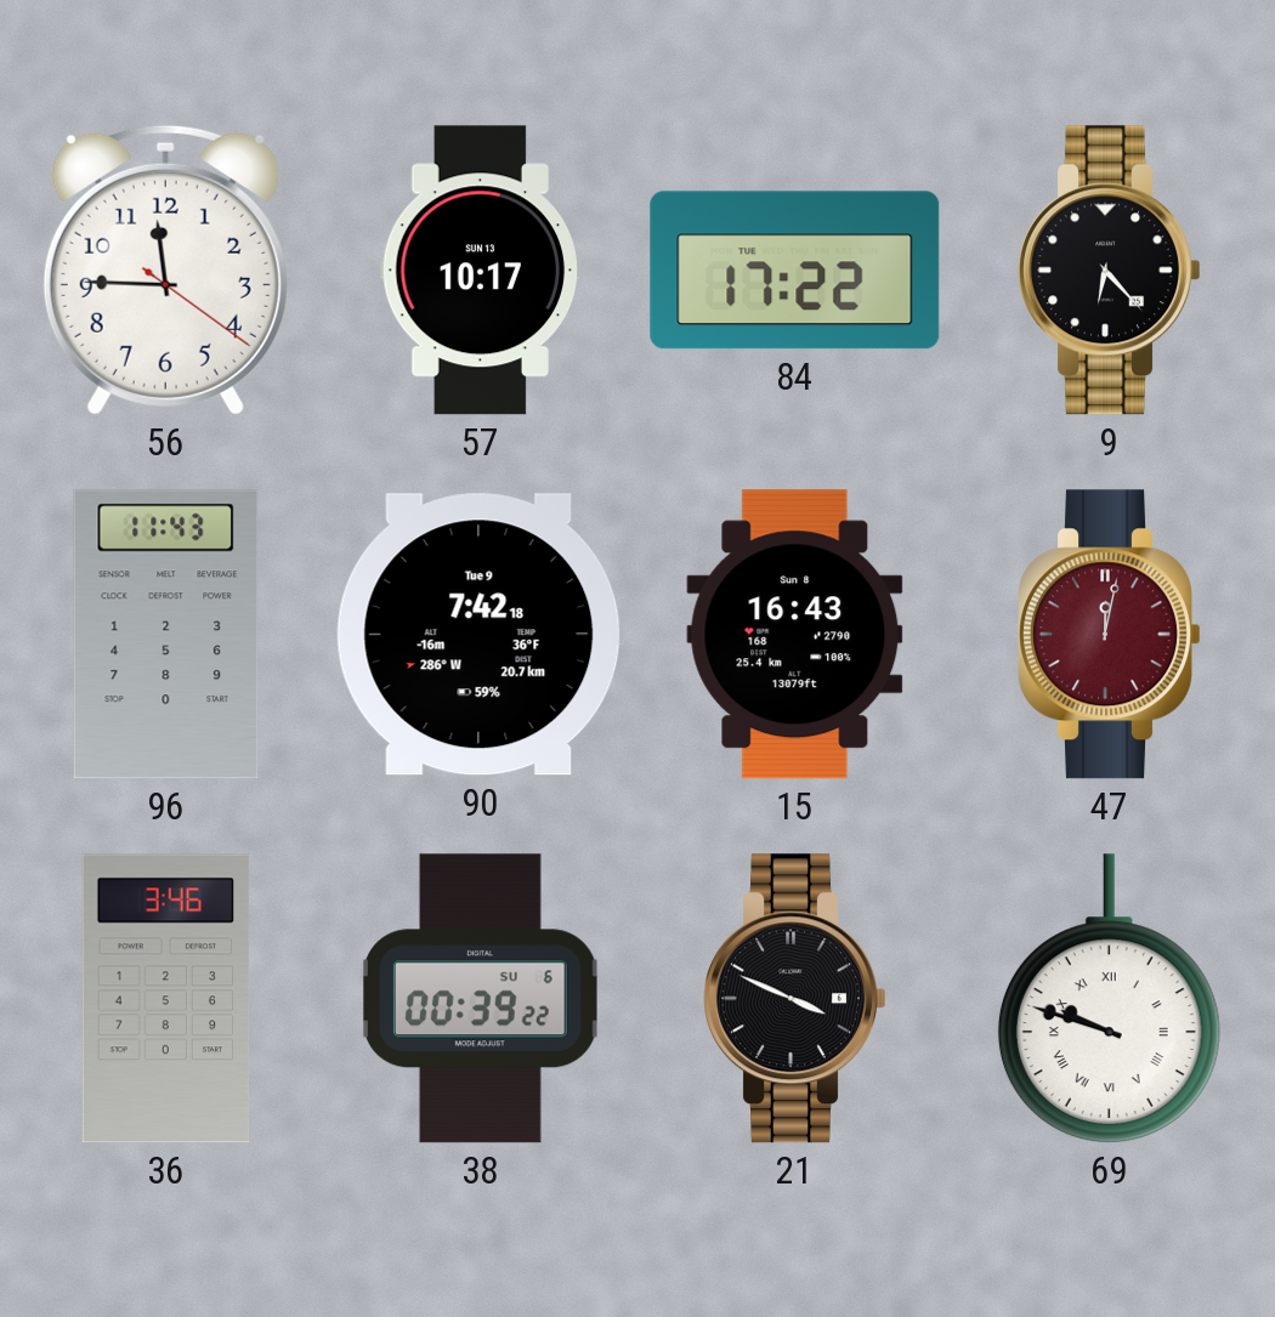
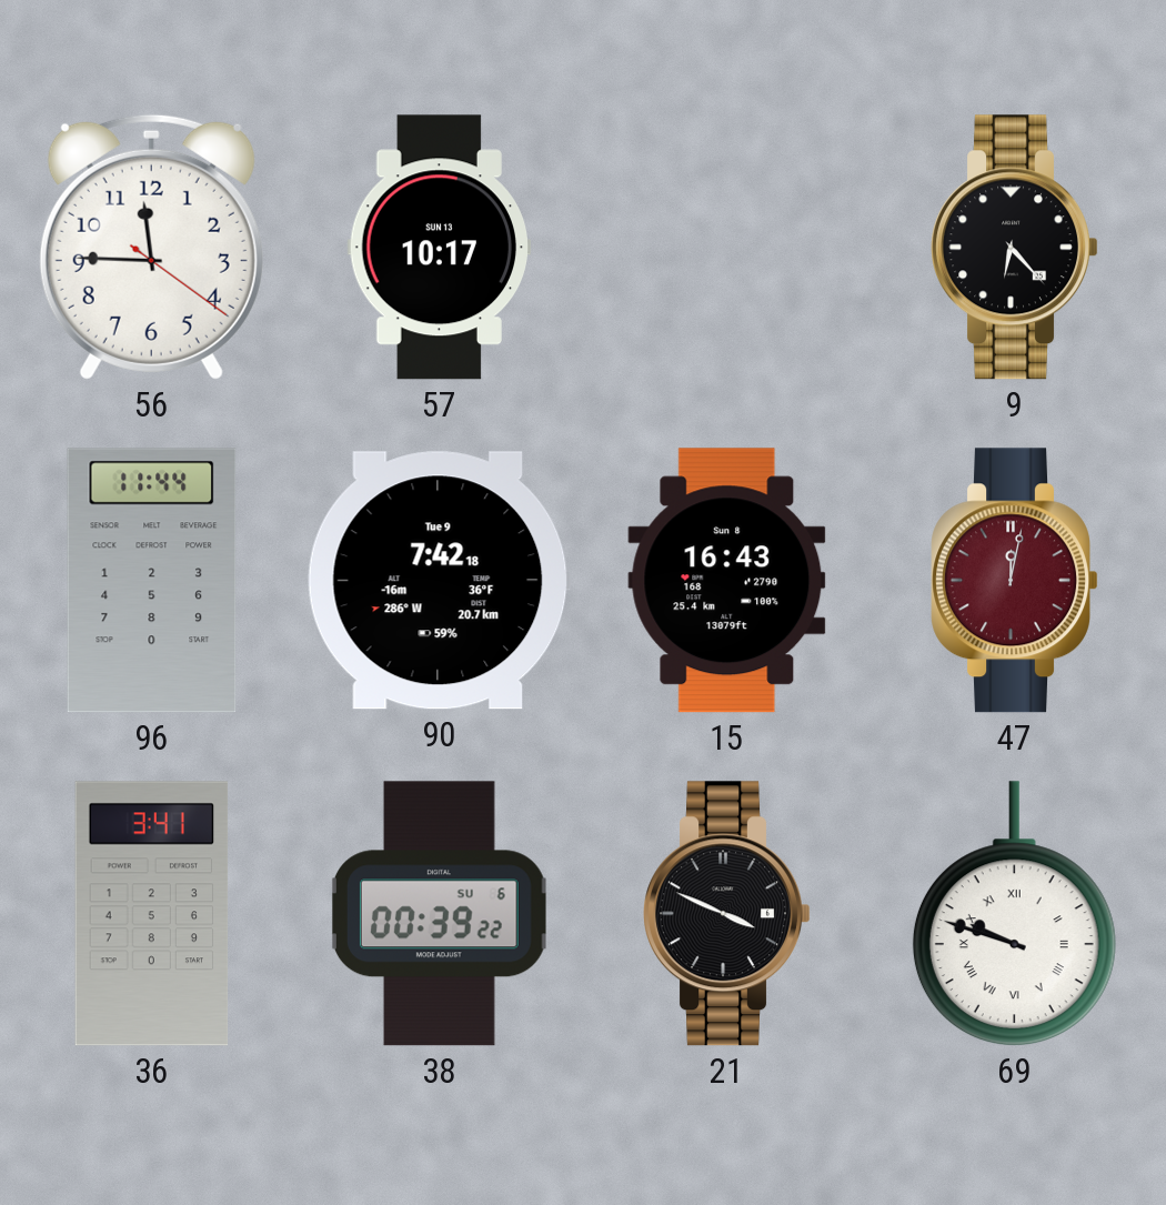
84: 17:22 -> none (795, 271)
96: 11:43 -> 11:44 (152, 581)
36: 3:46 -> 3:41 (152, 914)
